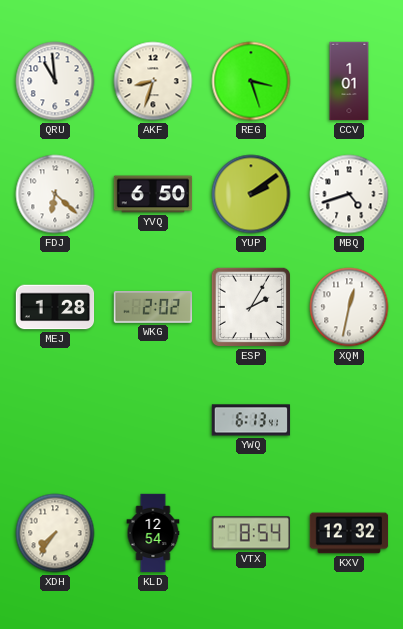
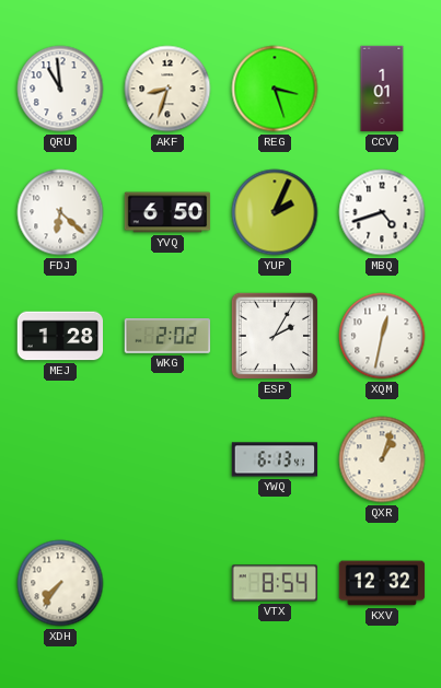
YUP: 2:09 -> 2:04 (275, 212)
QXR: none -> 1:03 (382, 459)
KLD: 12:54 -> none (153, 533)
